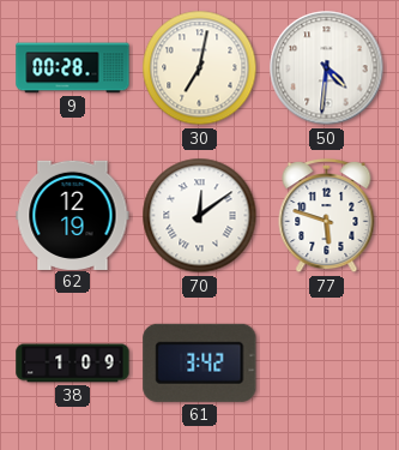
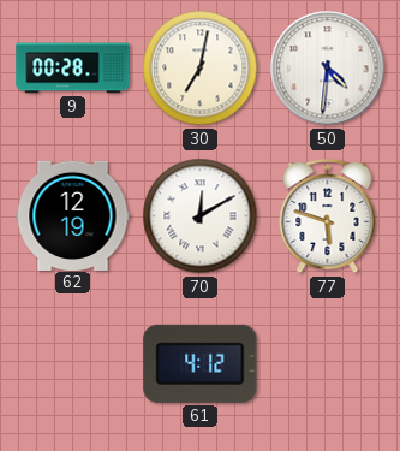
70: 12:09 -> 12:10 (201, 216)
38: 1:09 -> none (73, 364)
61: 3:42 -> 4:12 (201, 363)
